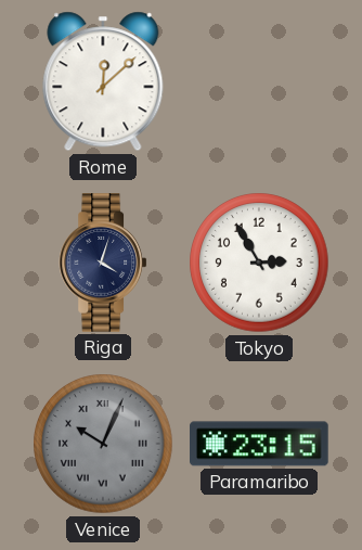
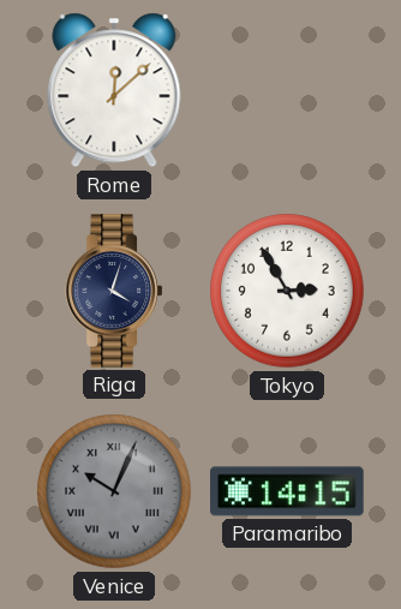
Paramaribo: 23:15 -> 14:15 (288, 491)
